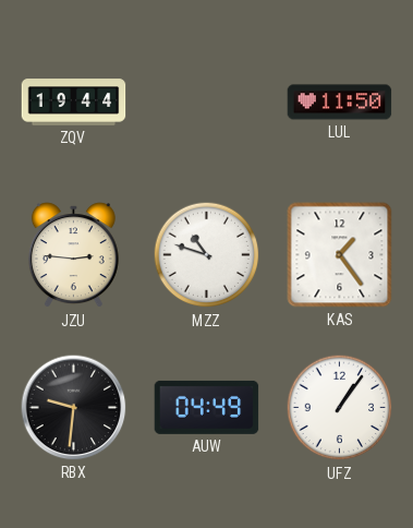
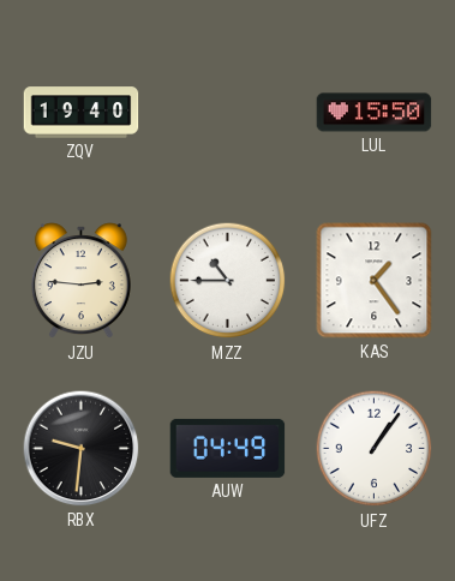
ZQV: 19:44 -> 19:40 (82, 113)
LUL: 11:50 -> 15:50 (375, 113)
MZZ: 10:48 -> 10:45 (228, 281)
